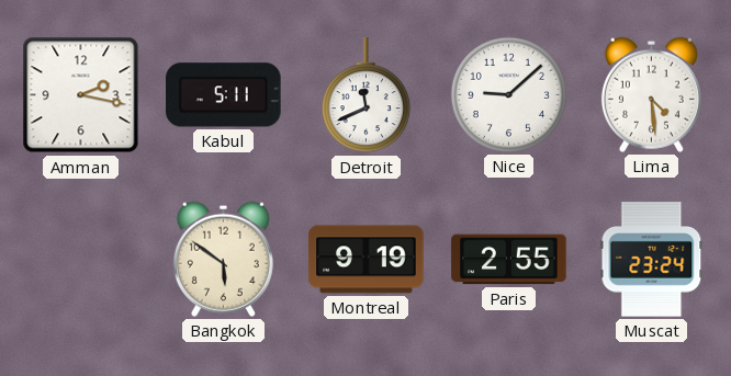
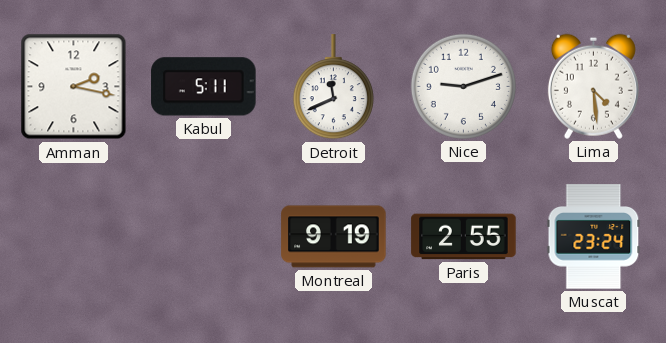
Nice: 9:08 -> 9:12 (463, 86)
Bangkok: 5:51 -> none (223, 259)
